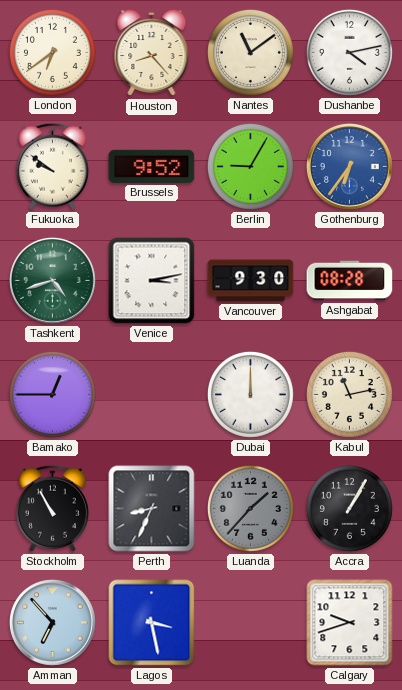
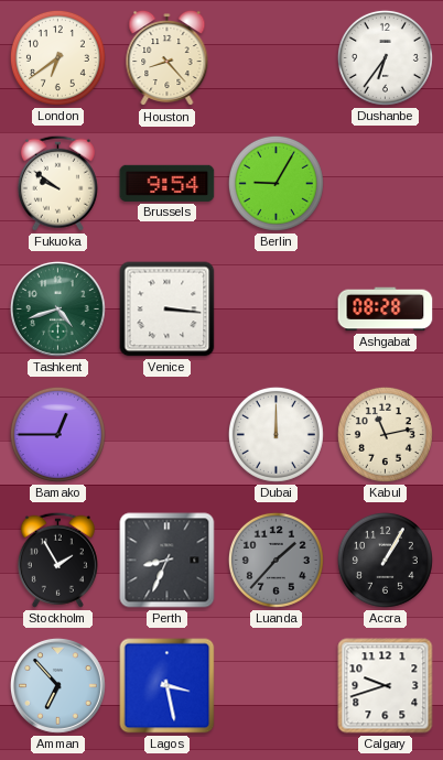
Nantes: 11:09 -> none (250, 52)
Dushanbe: 4:13 -> 6:36 (385, 57)
Brussels: 9:52 -> 9:54 (168, 183)
Gothenburg: 6:36 -> none (349, 166)
Venice: 3:13 -> 3:16 (168, 310)
Vancouver: 9:30 -> none (251, 281)
Stockholm: 10:55 -> 1:55 (57, 560)
